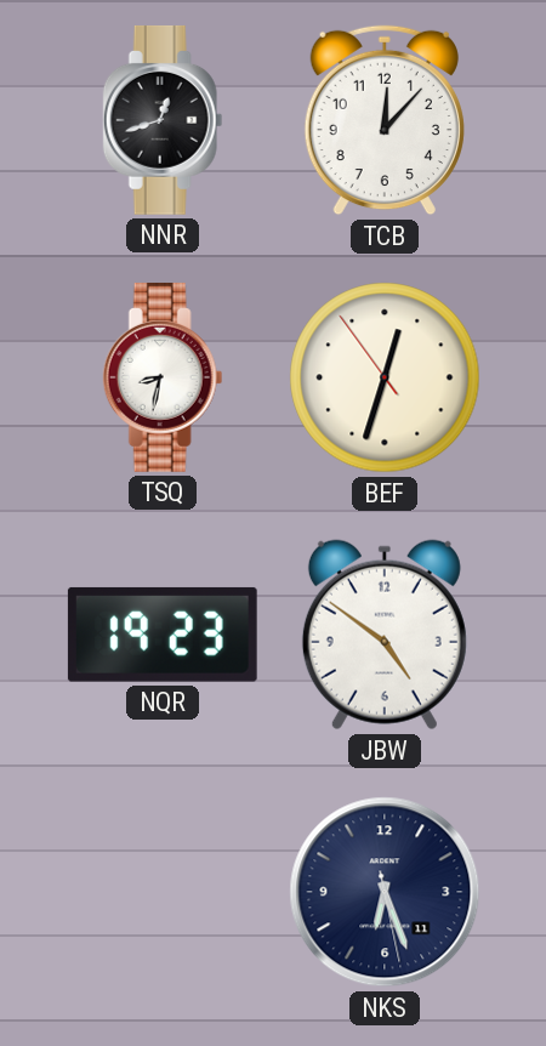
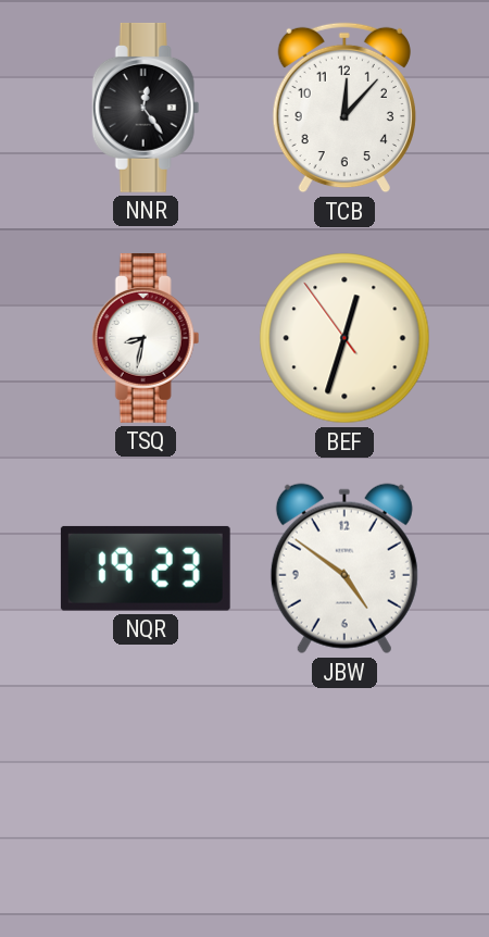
NNR: 12:42 -> 12:24 (146, 108)
NKS: 6:26 -> none (385, 892)
